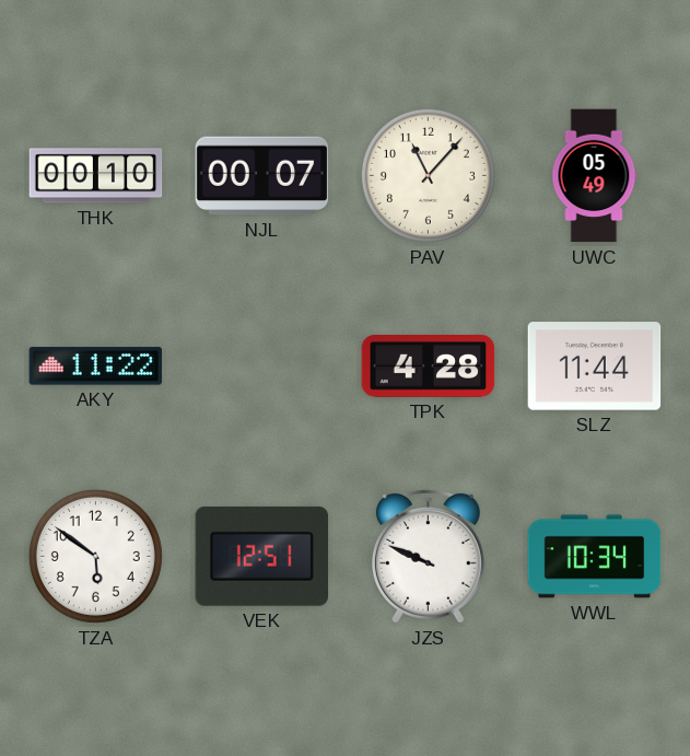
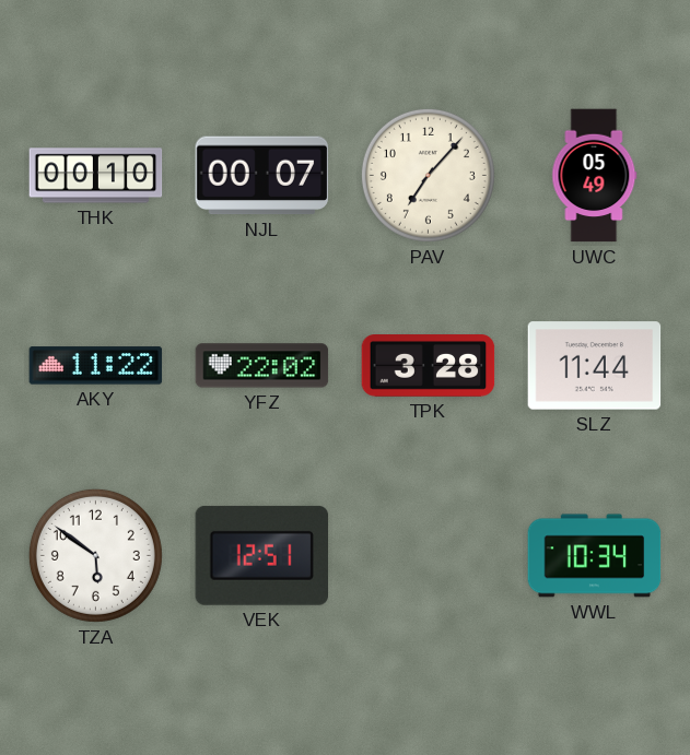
PAV: 11:07 -> 7:07 (428, 175)
YFZ: none -> 22:02 (262, 366)
TPK: 4:28 -> 3:28 (429, 366)
JZS: 9:49 -> none (429, 556)
